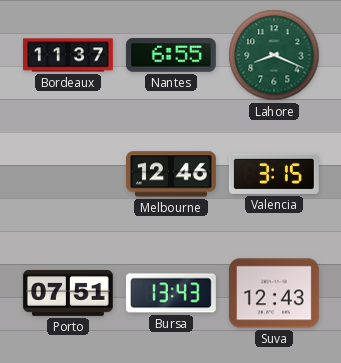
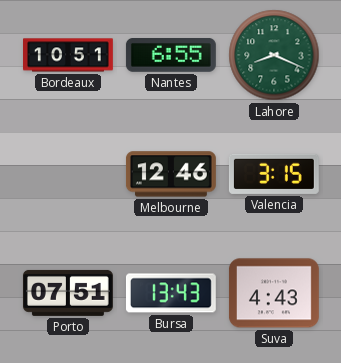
Bordeaux: 11:37 -> 10:51 (69, 55)
Suva: 12:43 -> 4:43 (274, 293)
